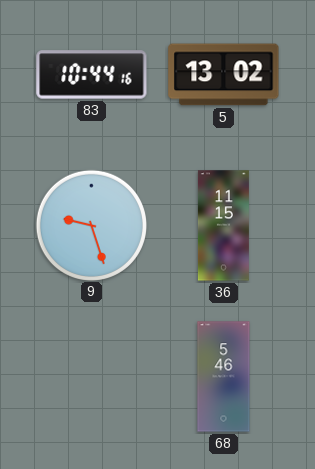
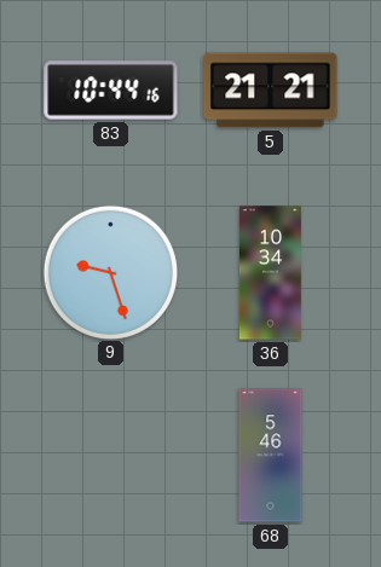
5: 13:02 -> 21:21 (271, 91)
36: 11:15 -> 10:34 (270, 273)
